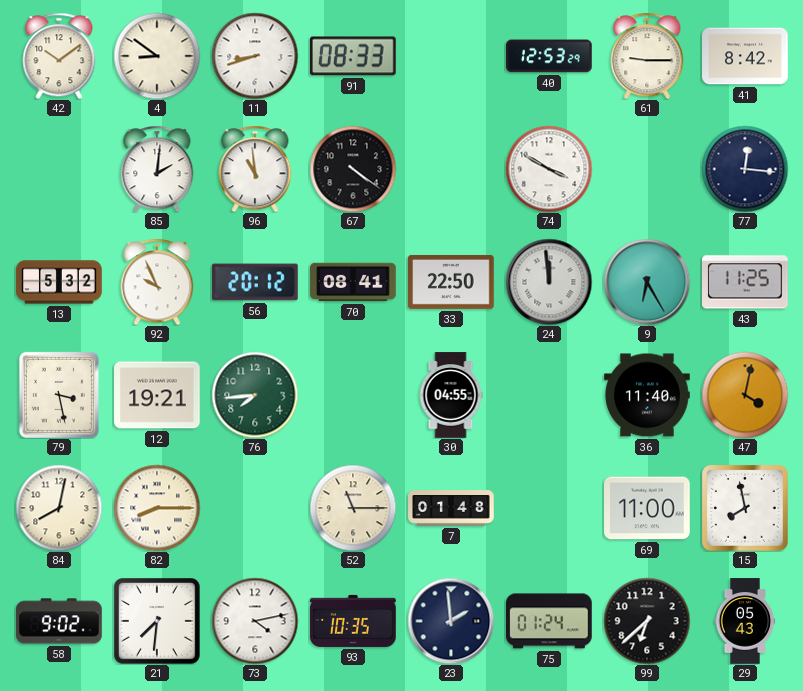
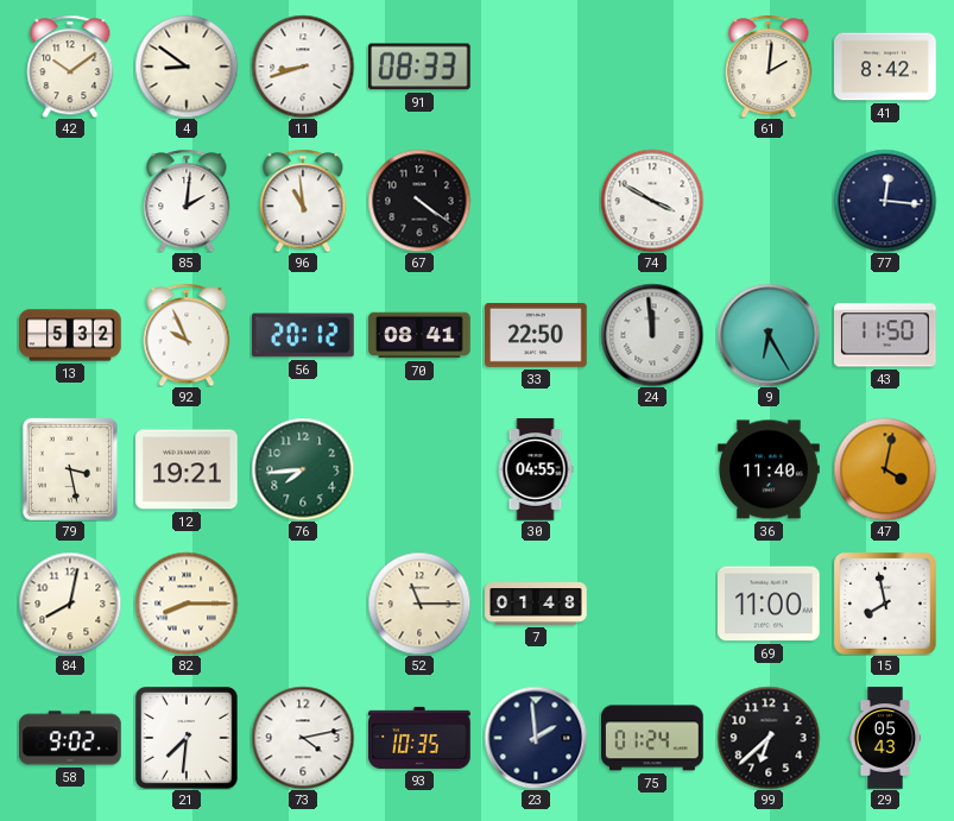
40: 12:53 -> none (550, 56)
61: 9:15 -> 2:01 (769, 67)
43: 11:25 -> 11:50 (885, 335)
